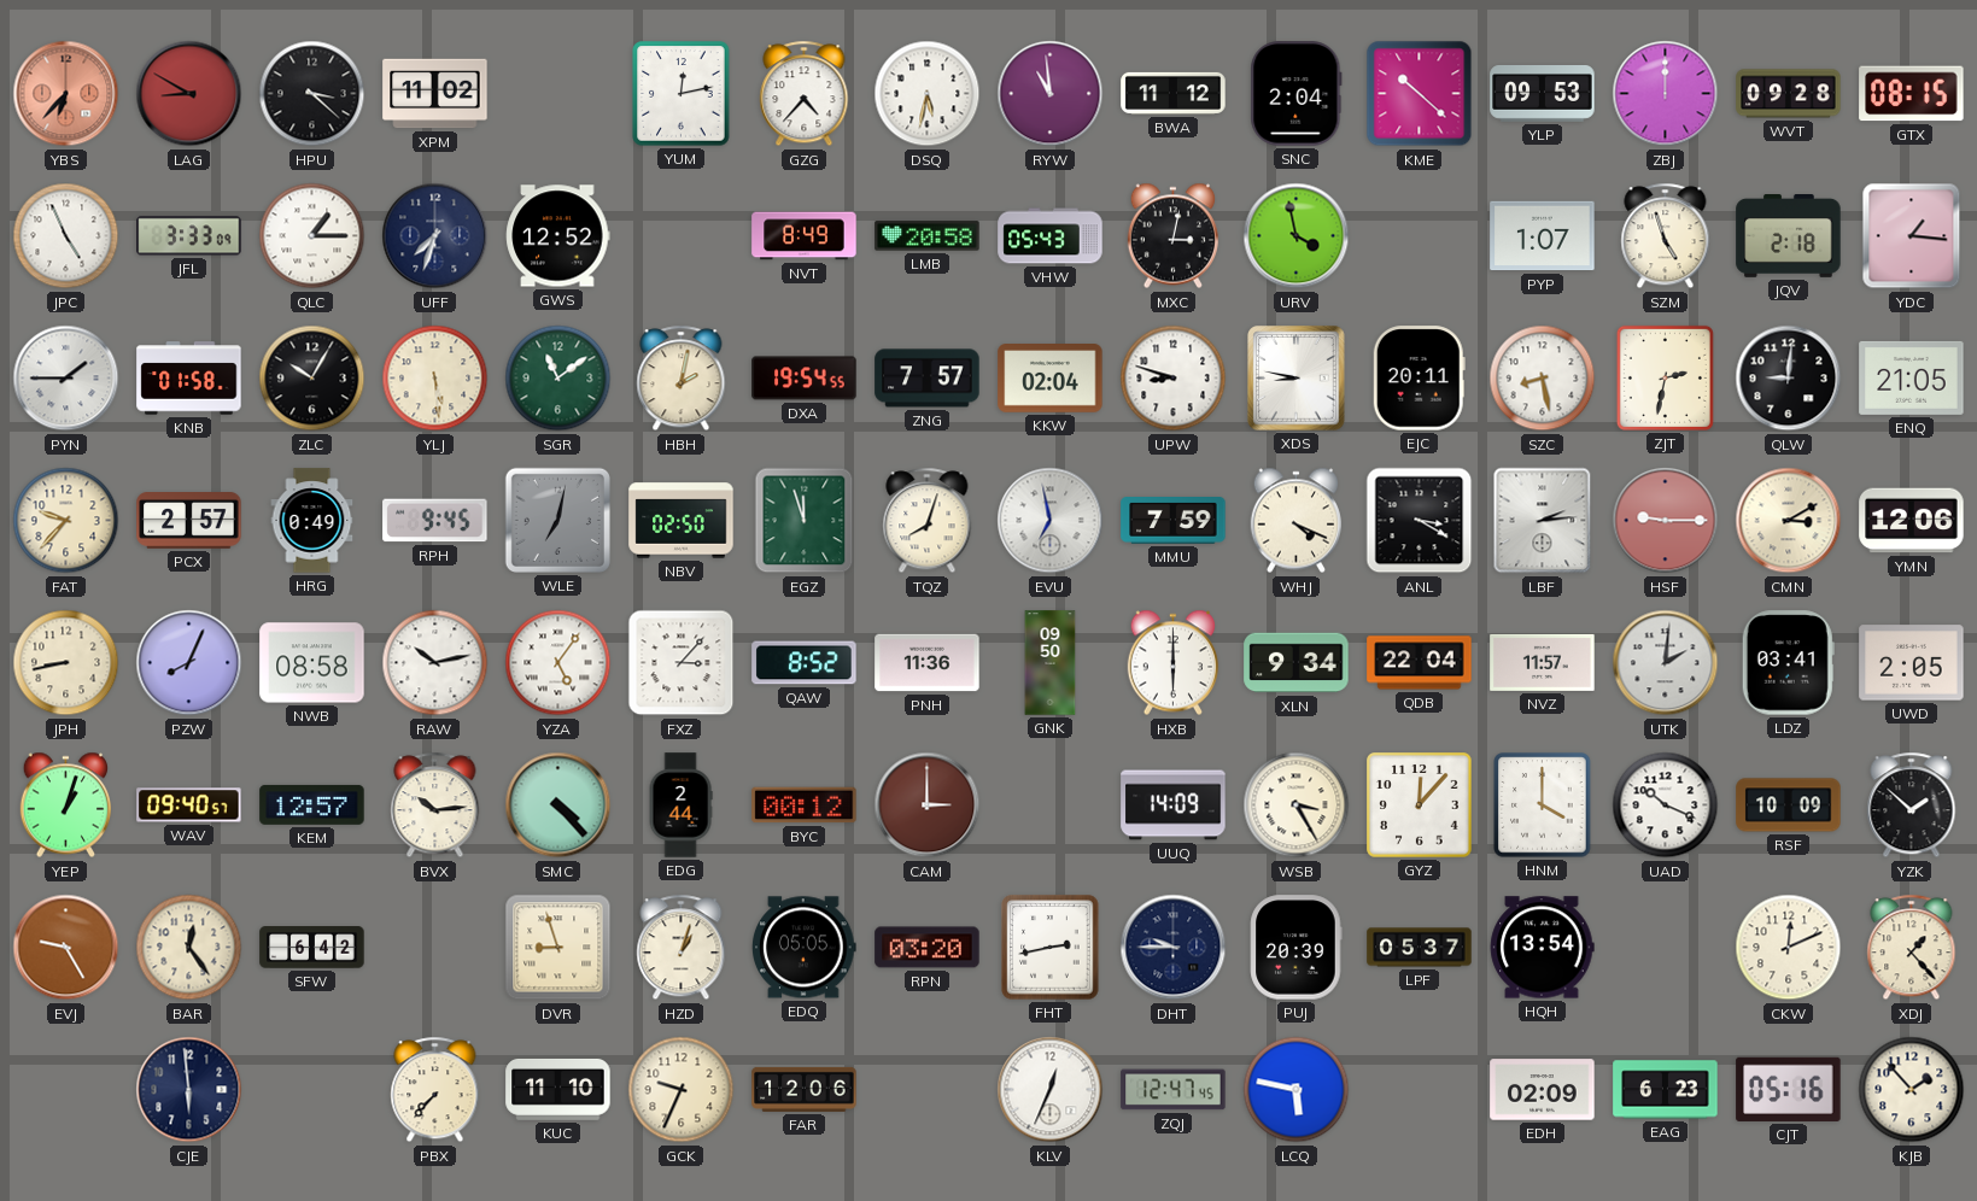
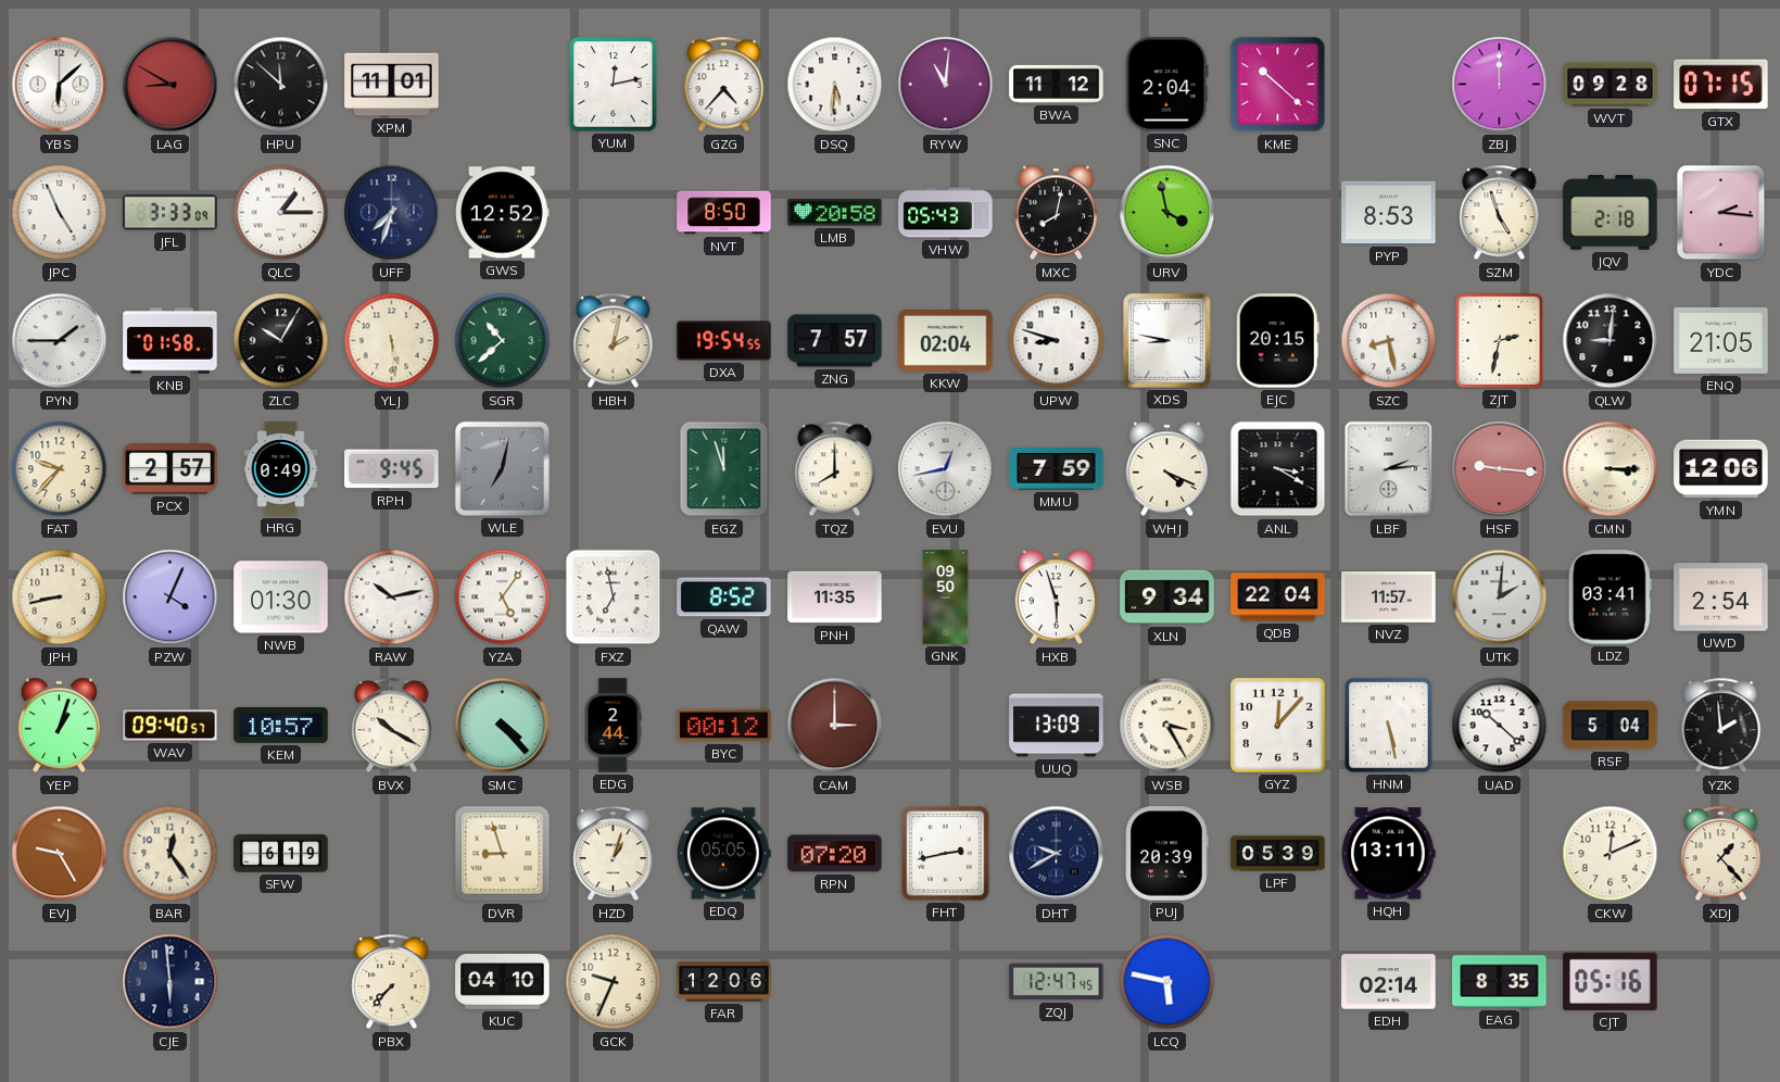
YBS: 6:37 -> 6:08 (60, 85)
YBS dial: salmon -> white (60, 85)
HPU: 3:22 -> 11:52 (281, 85)
XPM: 11:02 -> 11:01 (392, 85)
DSQ: 5:32 -> 5:31 (835, 85)
RYW: 10:59 -> 11:01 (946, 85)
YLP: 09:53 -> none (1543, 94)
GTX: 08:15 -> 07:15 (1721, 85)
NVT: 8:49 -> 8:50 (724, 213)
MXC: 3:02 -> 8:02 (1056, 213)
PYP: 1:07 -> 8:53 (1389, 213)
YDC: 1:16 -> 2:16 (1721, 213)
SGR: 11:09 -> 10:38 (503, 341)
EJC: 20:11 -> 20:15 (1277, 341)
NBV: 02:50 -> none (682, 521)
TQZ: 8:03 -> 8:00 (835, 469)
EVU: 6:58 -> 12:43 (946, 469)
HSF: 9:15 -> 9:16 (1500, 469)
CMN: 3:10 -> 3:15 (1611, 469)
PZW: 8:04 -> 4:04 (171, 597)
NWB: 08:58 -> 01:30 (281, 597)
FXZ: 3:07 -> 6:58 (614, 597)
PNH: 11:36 -> 11:35 (835, 597)
HXB: 6:00 -> 5:57 (1056, 597)
UWD: 2:05 -> 2:54 (1721, 597)
KEM: 12:57 -> 10:57 (281, 725)
BVX: 10:14 -> 10:20 (392, 726)
UUQ: 14:09 -> 13:09 (1057, 726)
HNM: 4:00 -> 5:28 (1389, 726)
UAD: 10:19 -> 10:22 (1500, 726)
RSF: 10:09 -> 5:04 (1611, 726)
YZK: 1:52 -> 1:59 (1721, 726)
SFW: 6:42 -> 6:19 (281, 854)
RPN: 03:20 -> 07:20 (835, 854)
DHT: 9:45 -> 9:40 (1057, 854)
LPF: 05:37 -> 05:39 (1278, 854)
HQH: 13:54 -> 13:11 (1388, 854)
KUC: 11:10 -> 04:10 (503, 981)
KLV: 12:34 -> none (1051, 1090)
EDH: 02:09 -> 02:14 (1389, 982)
EAG: 6:23 -> 8:35 (1500, 982)
KJB: 1:53 -> none (1912, 1090)
